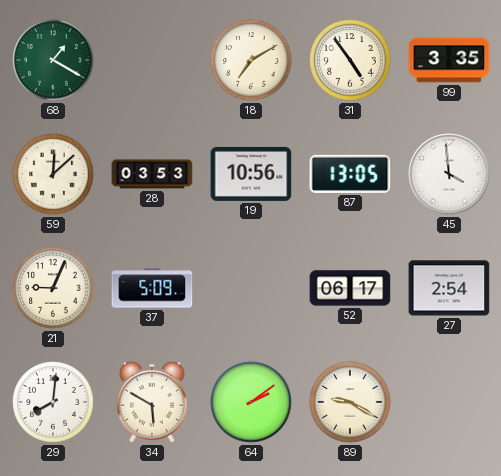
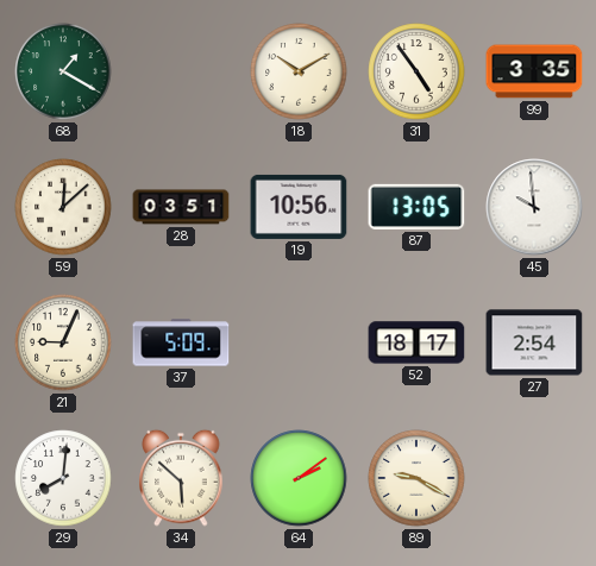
18: 7:10 -> 10:10 (299, 71)
28: 03:53 -> 03:51 (181, 207)
45: 3:59 -> 9:59 (534, 207)
52: 06:17 -> 18:17 (416, 342)
34: 5:50 -> 5:52 (181, 478)
